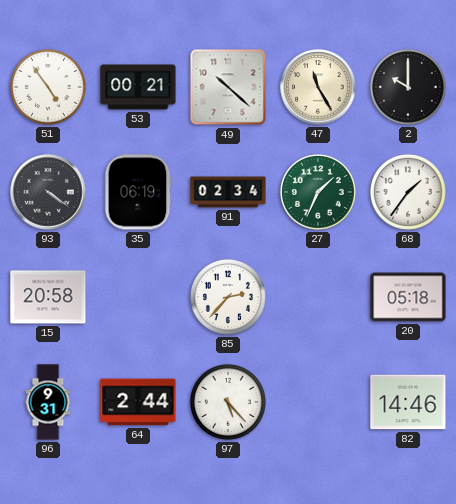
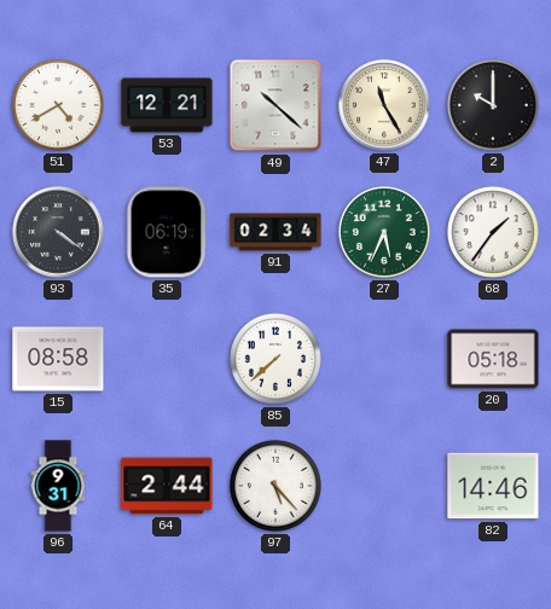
51: 4:54 -> 4:40 (58, 105)
53: 00:21 -> 12:21 (167, 105)
27: 1:34 -> 5:34 (384, 232)
15: 20:58 -> 08:58 (58, 359)
85: 2:37 -> 7:38 (275, 359)
